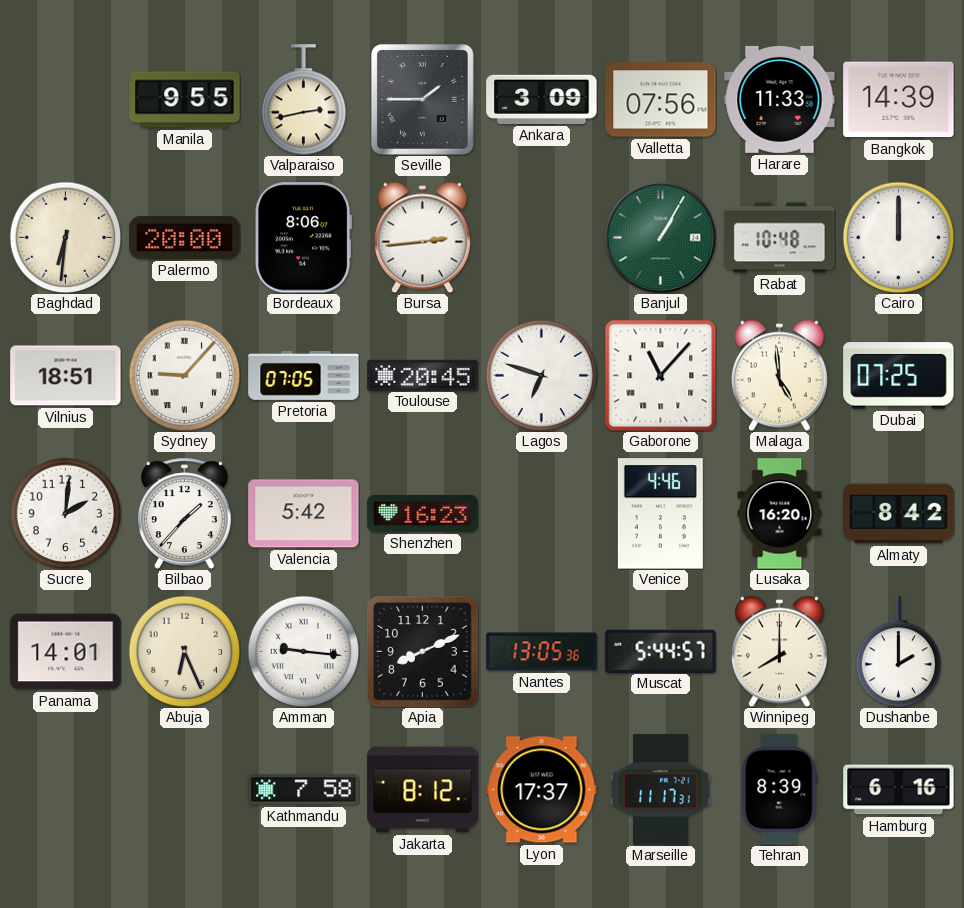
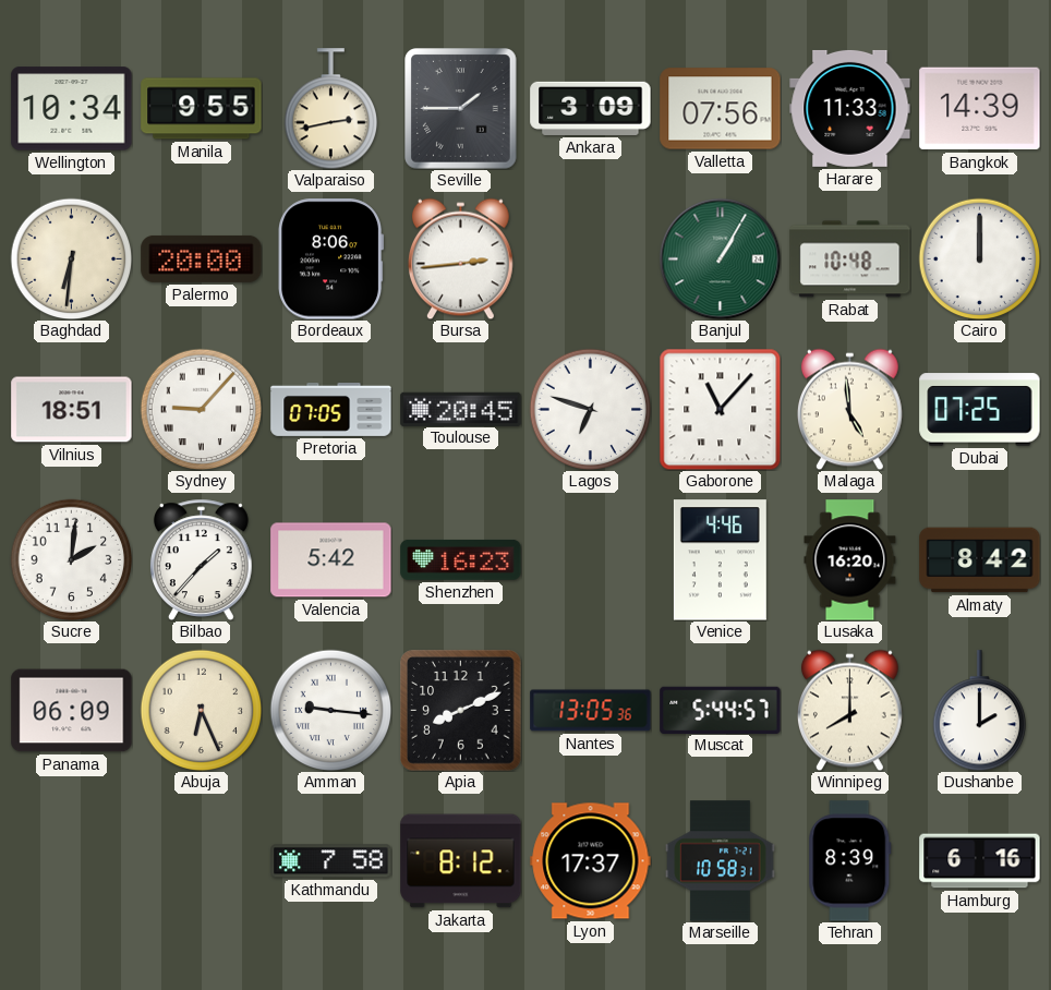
Wellington: none -> 10:34 (72, 109)
Panama: 14:01 -> 06:09 (72, 711)
Marseille: 11:17 -> 10:58 (721, 861)
